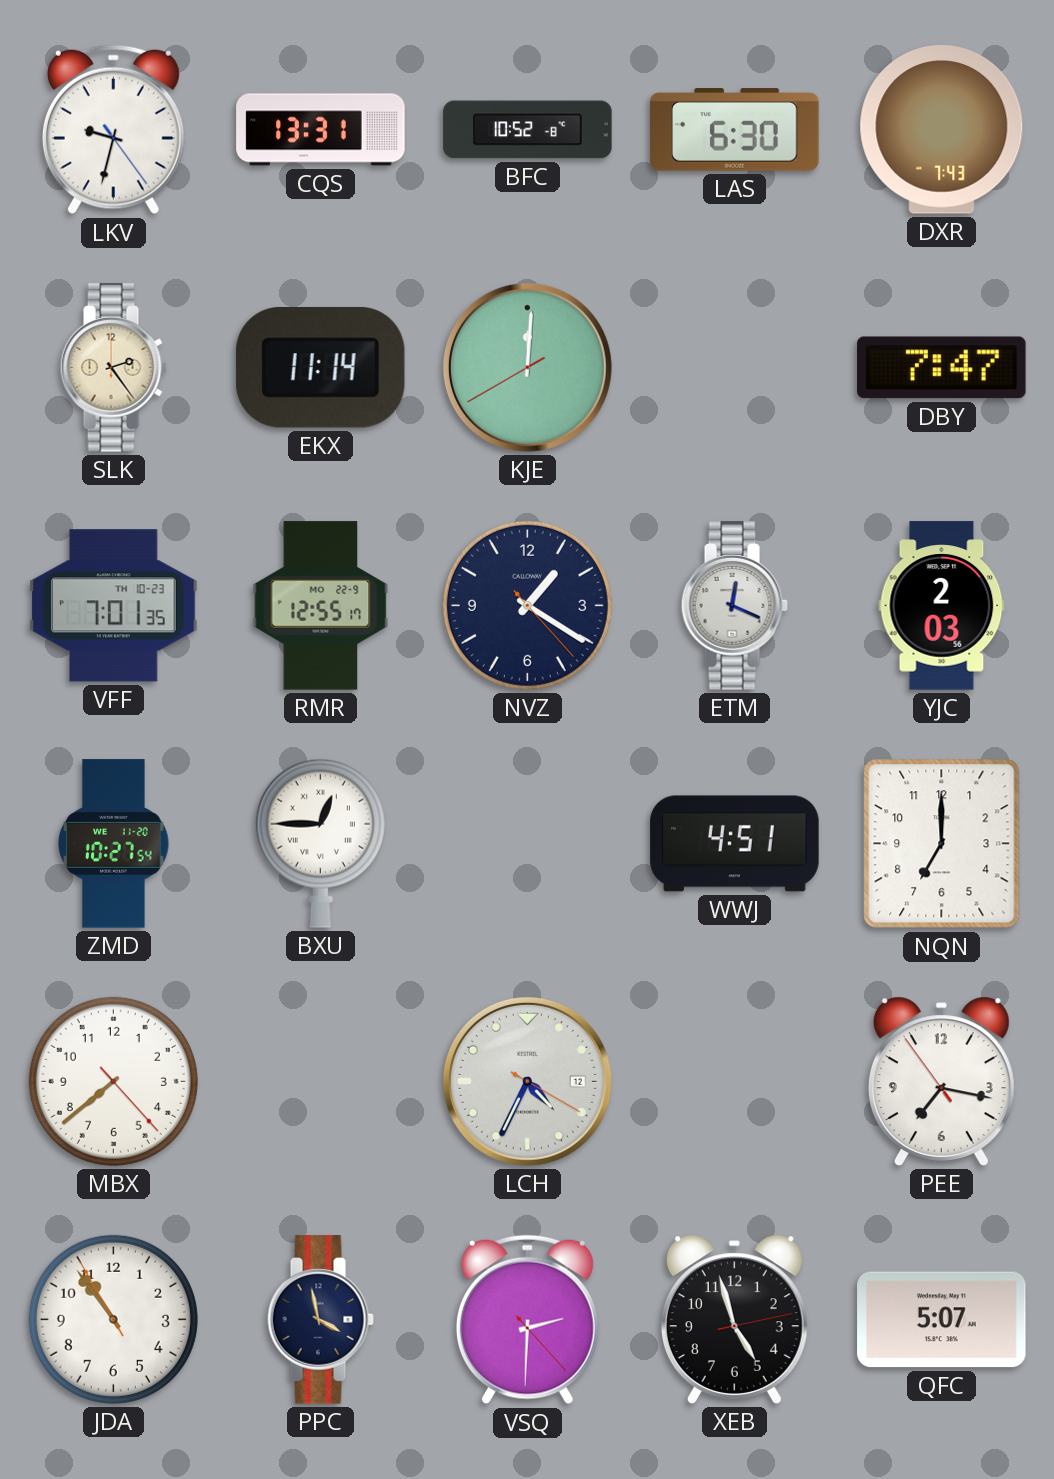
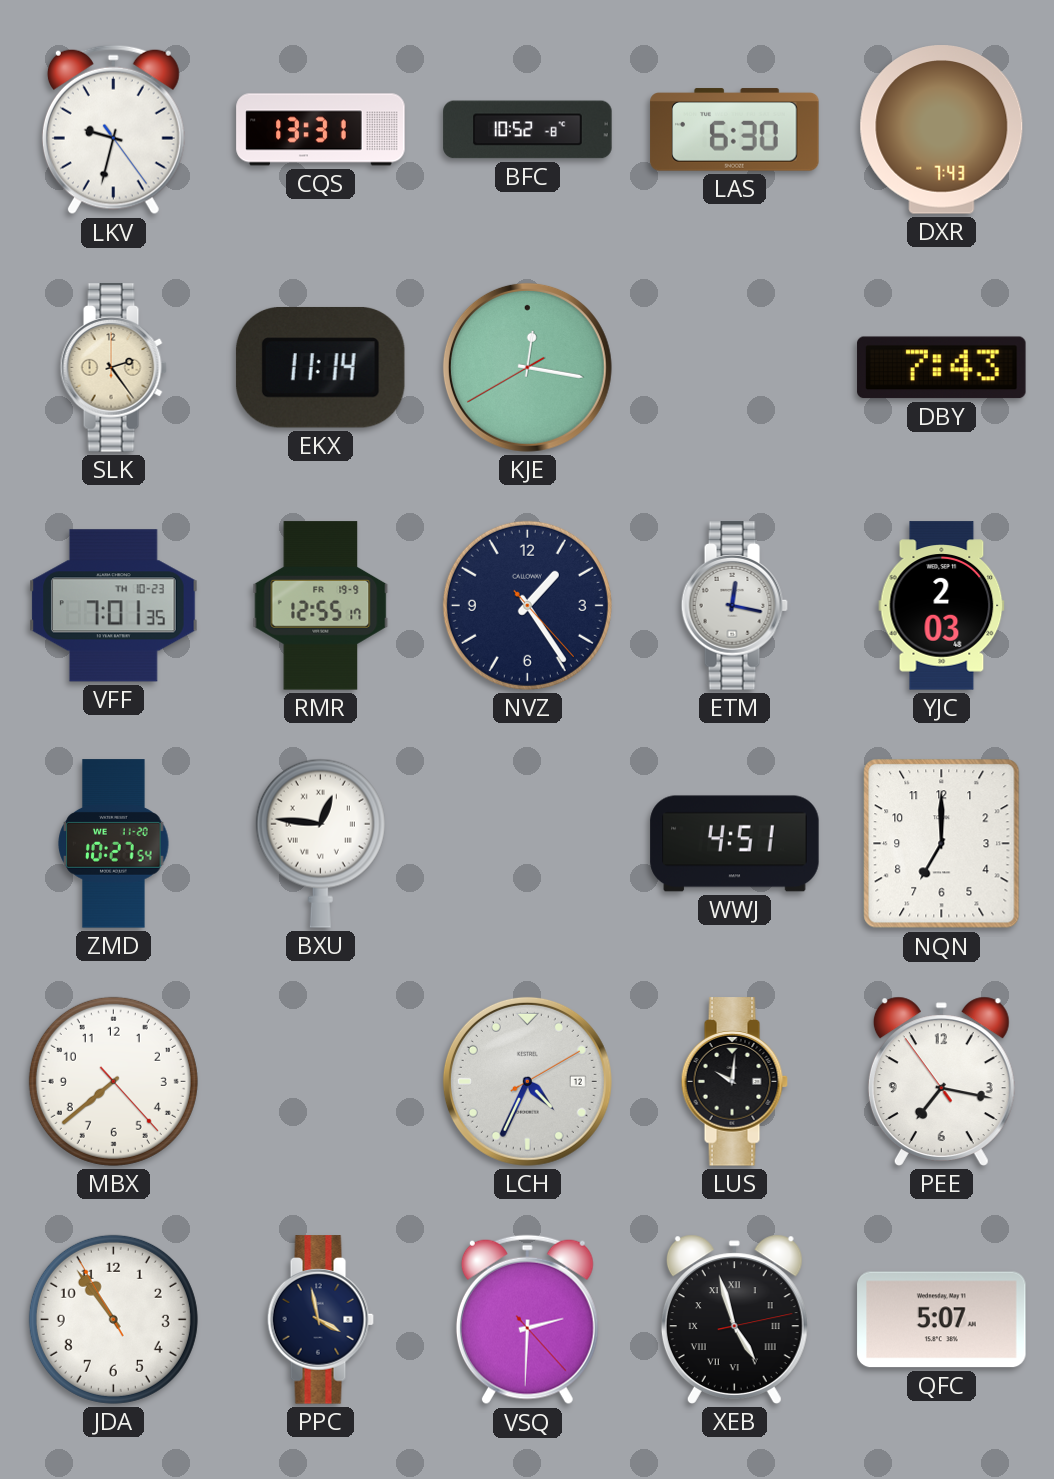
KJE: 12:00 -> 12:16 (527, 367)
DBY: 7:47 -> 7:43 (942, 368)
RMR date: MO 22-9 -> FR 19-9 (321, 606)
NVZ: 1:20 -> 1:24 (527, 605)
ETM: 12:19 -> 12:17 (734, 606)
YJC: 2:03:56 -> 2:03 (942, 606)
BXU: 12:45 -> 12:46 (320, 843)
LCH: 4:34:20 -> 4:34:10 (527, 1081)
LUS: none -> 10:01 (734, 1082)
XEB numerals: Arabic -> Roman (734, 1319)
